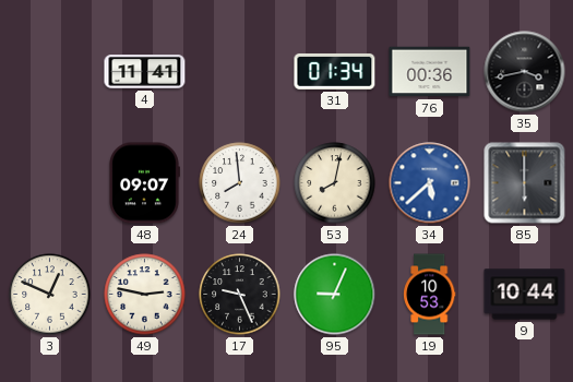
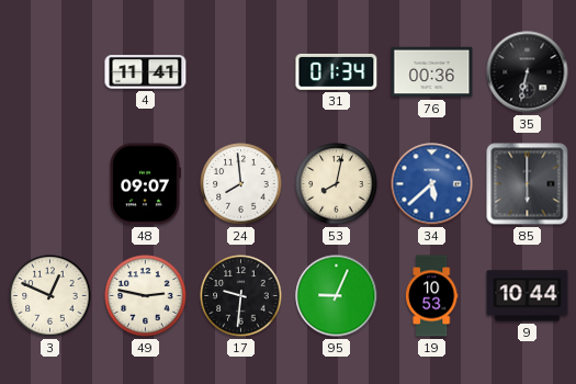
35: 3:43 -> 6:32 (528, 72)
17: 9:26 -> 9:31 (241, 296)
